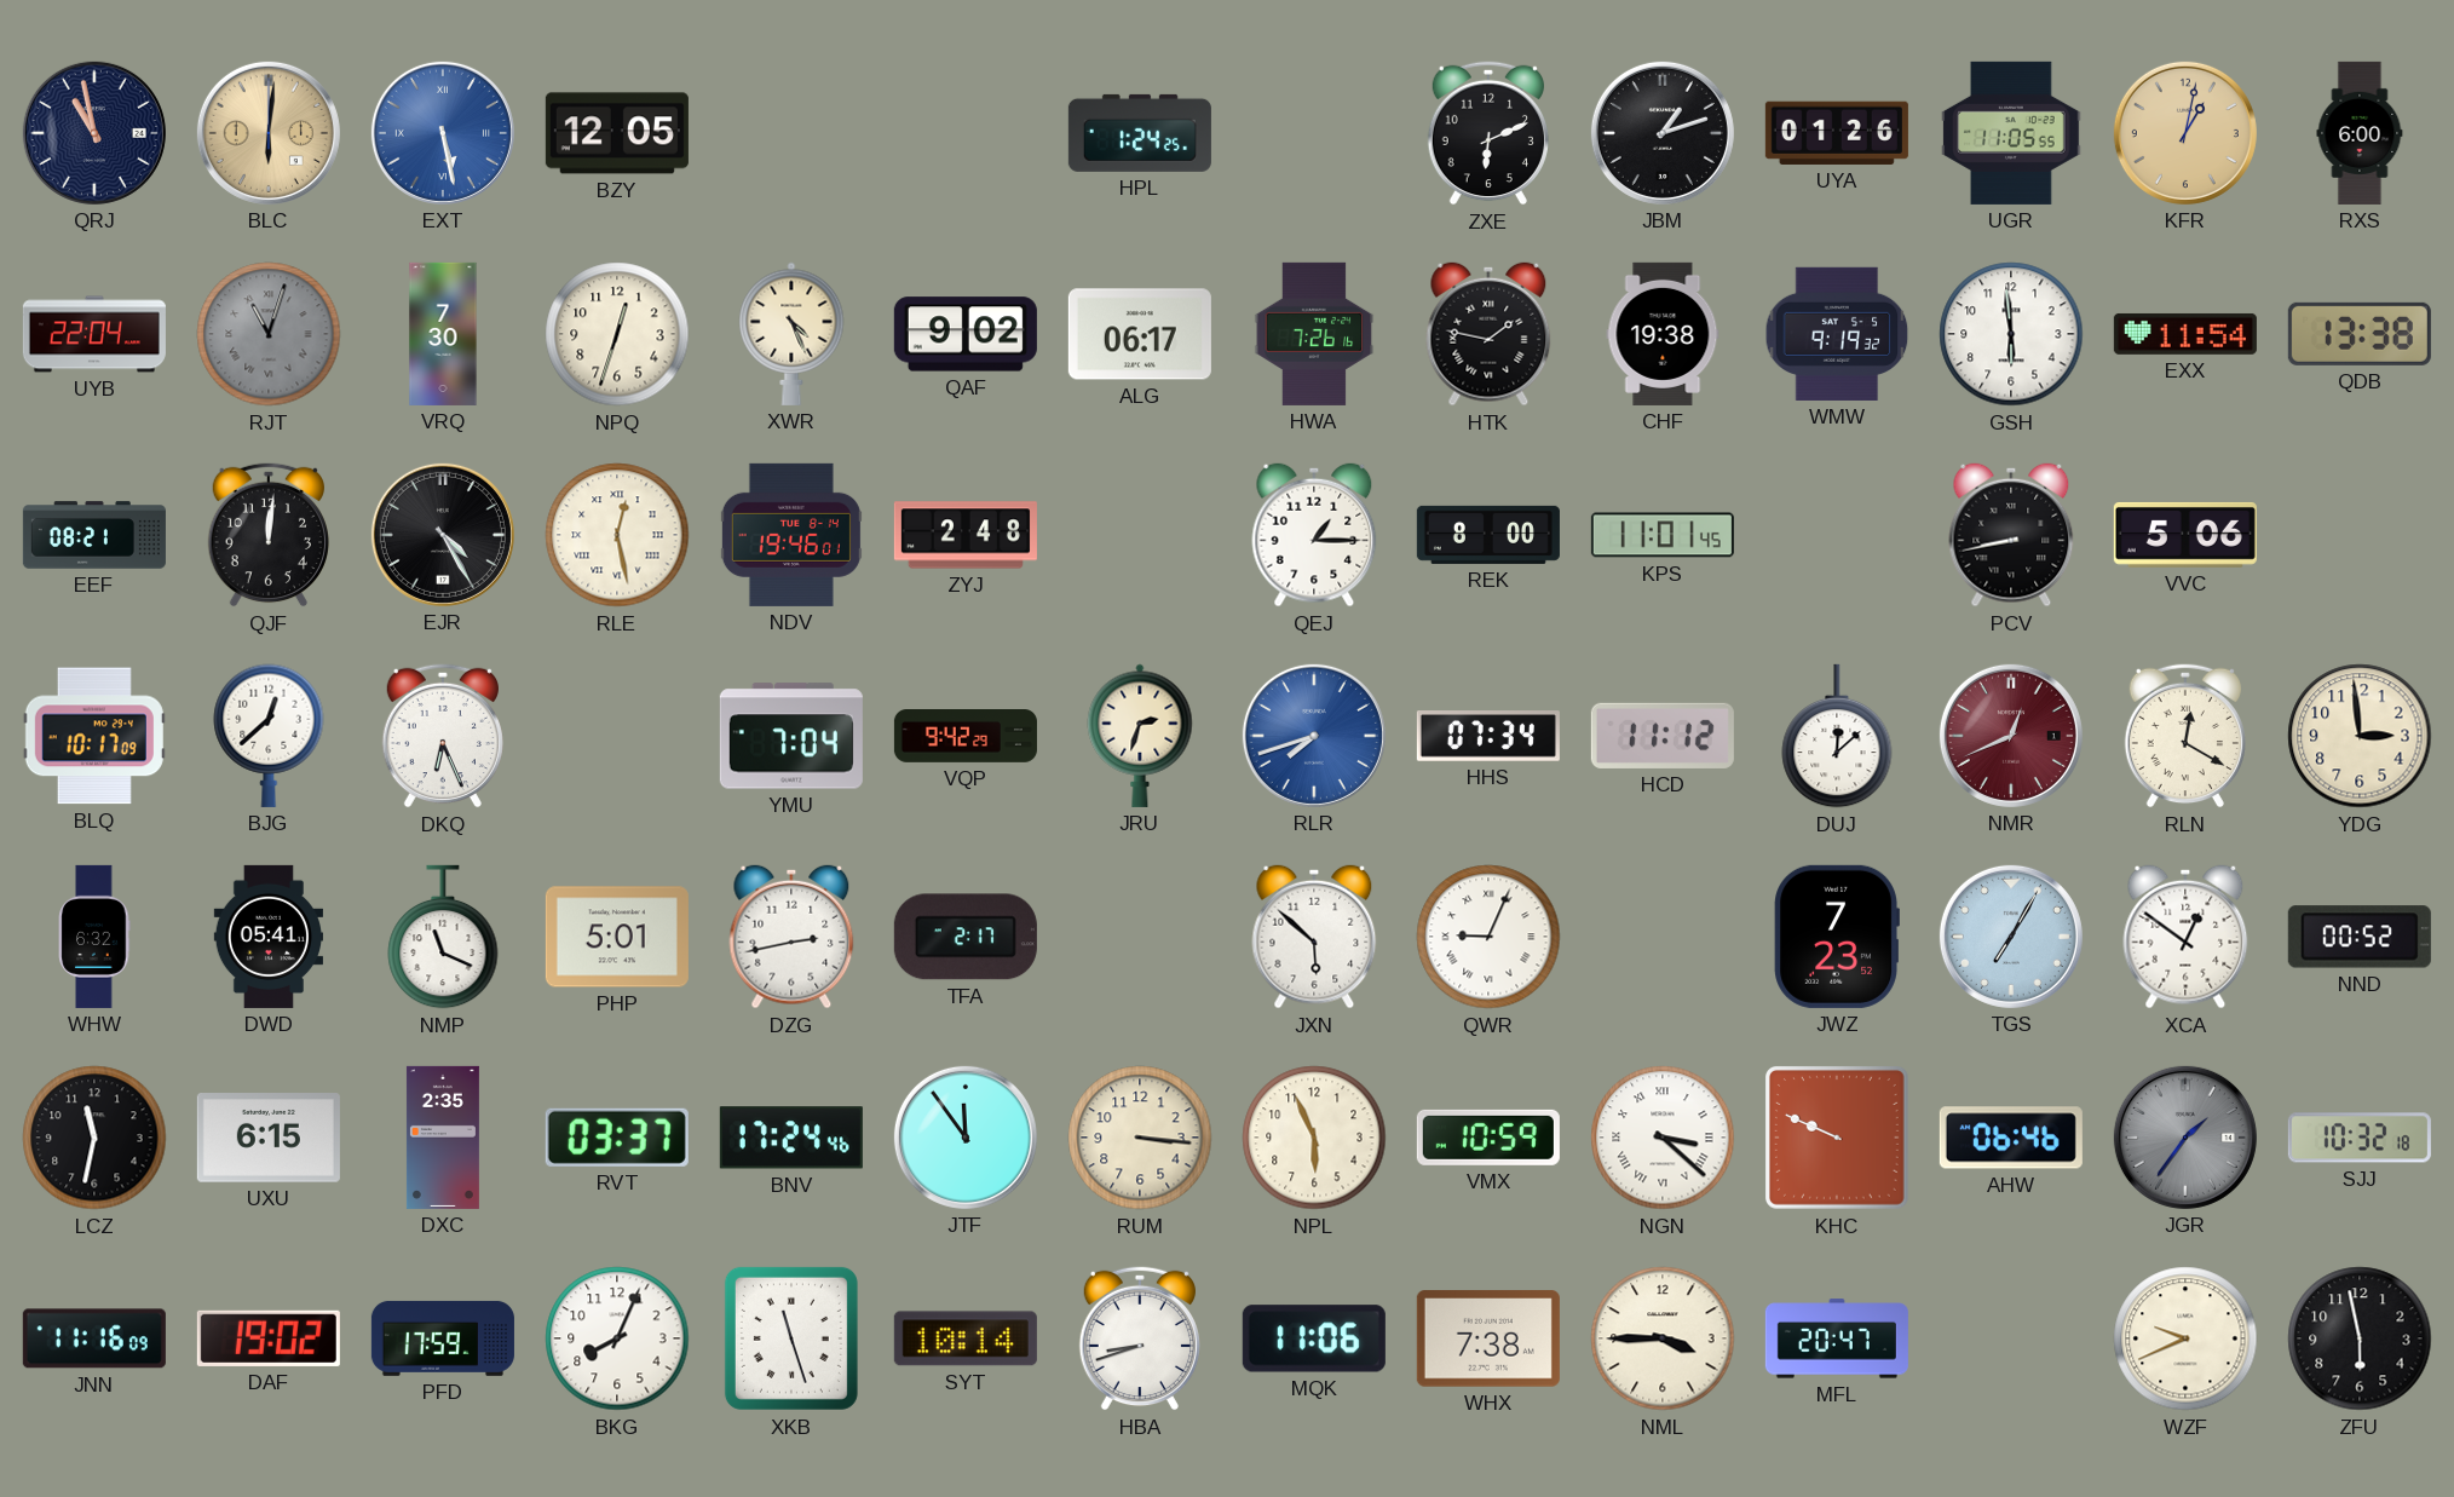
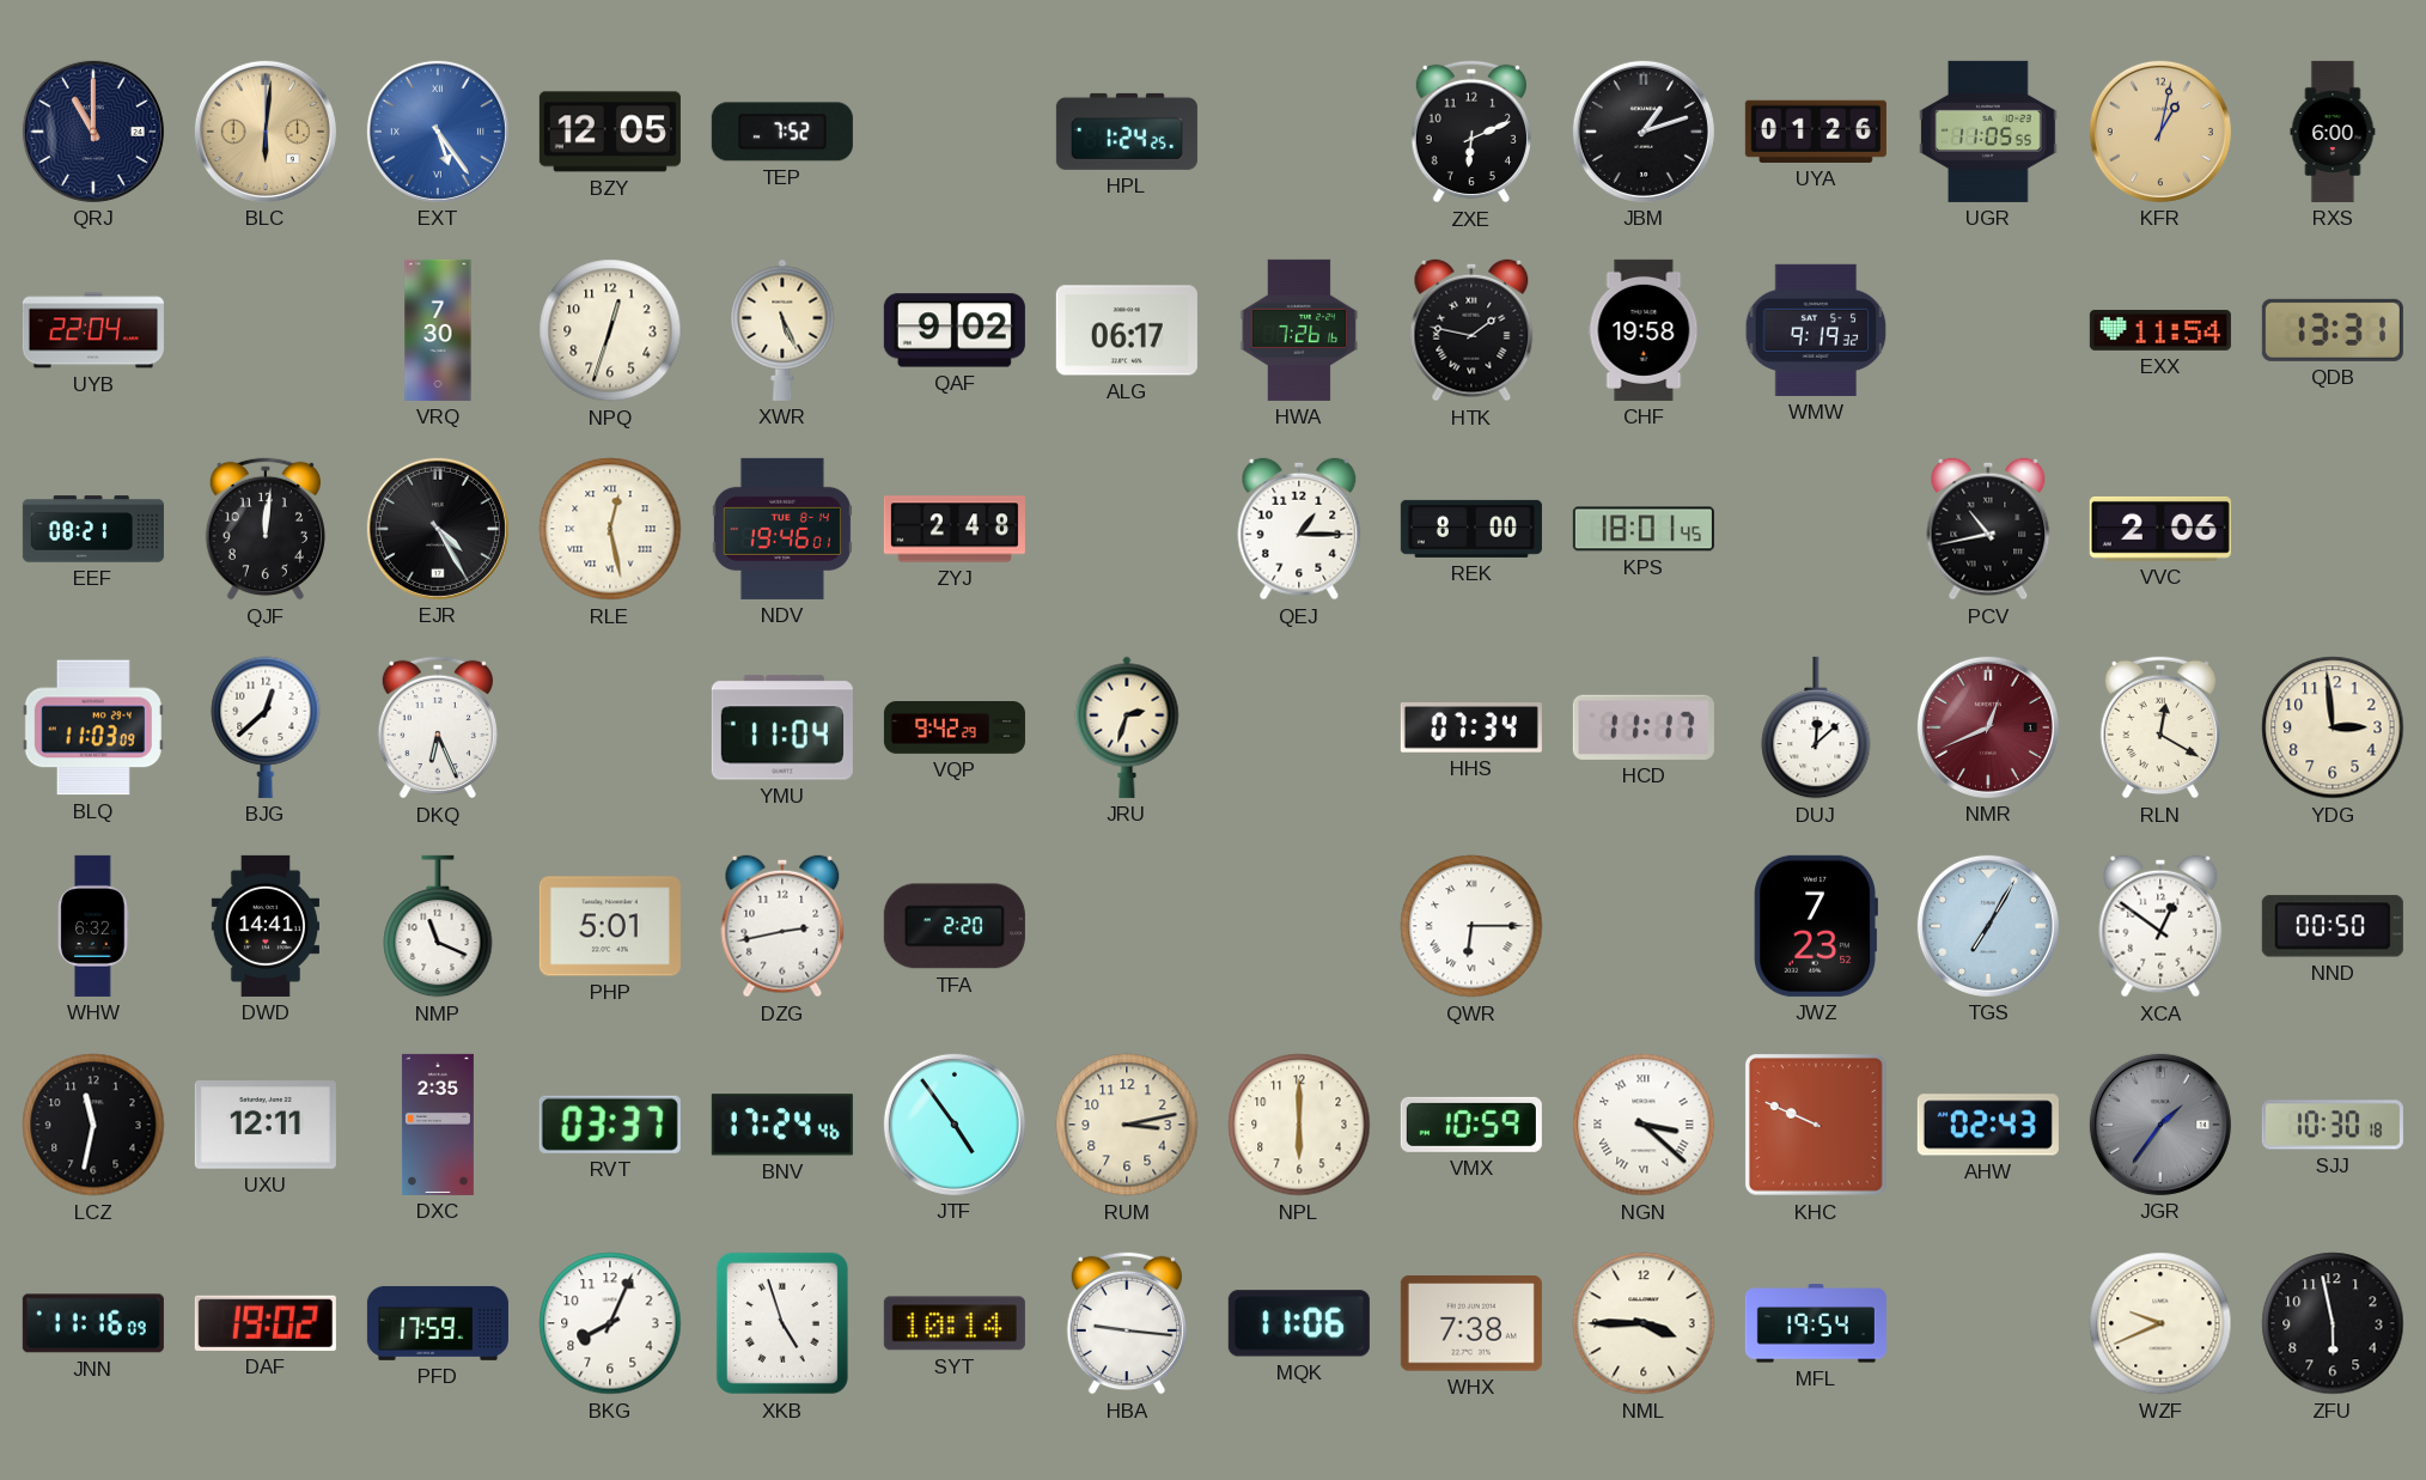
QRJ: 10:58 -> 11:00 (93, 132)
EXT: 5:28 -> 5:24 (438, 132)
TEP: none -> 7:52 (782, 132)
RJT: 11:03 -> none (269, 334)
XWR: 4:26 -> 5:26 (782, 330)
CHF: 19:38 -> 19:58 (1644, 330)
GSH: 5:59 -> none (2011, 334)
QDB: 13:38 -> 13:31 (2333, 330)
KPS: 11:01 -> 18:01 (1644, 529)
PCV: 8:43 -> 10:43 (1988, 529)
VVC: 5:06 -> 2:06 (2160, 529)
BLQ: 10:17 -> 11:03 (93, 727)
YMU: 7:04 -> 11:04 (782, 727)
RLR: 7:42 -> none (1314, 736)
HCD: 11:12 -> 11:17 (1644, 727)
DWD: 05:41 -> 14:41 (264, 926)
TFA: 2:17 -> 2:20 (955, 926)
JXN: 5:52 -> none (1314, 937)
QWR: 9:04 -> 6:15 (1471, 926)
NND: 00:52 -> 00:50 (2333, 926)
UXU: 6:15 -> 12:11 (266, 1126)
JTF: 11:54 -> 4:54 (955, 1125)
RUM: 3:16 -> 3:13 (1127, 1125)
NPL: 5:56 -> 6:00 (1299, 1125)
AHW: 06:46 -> 02:43 (1988, 1125)
SJJ: 10:32 -> 10:30 (2333, 1125)
XKB: 11:27 -> 4:57 (782, 1323)
HBA: 8:42 -> 9:16 (1127, 1323)
MFL: 20:47 -> 19:54 (1816, 1323)
